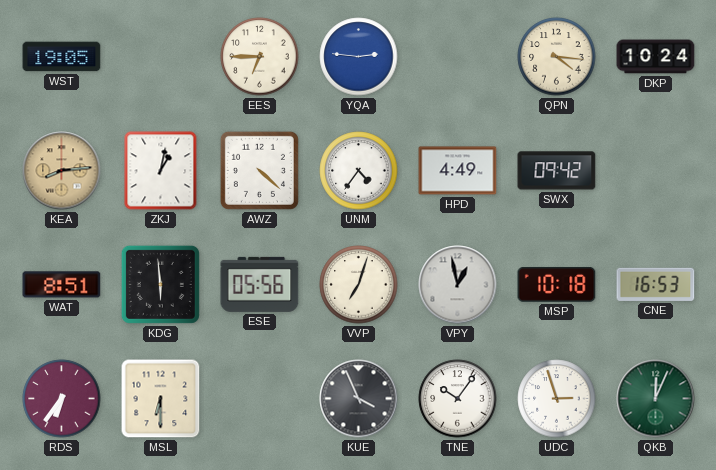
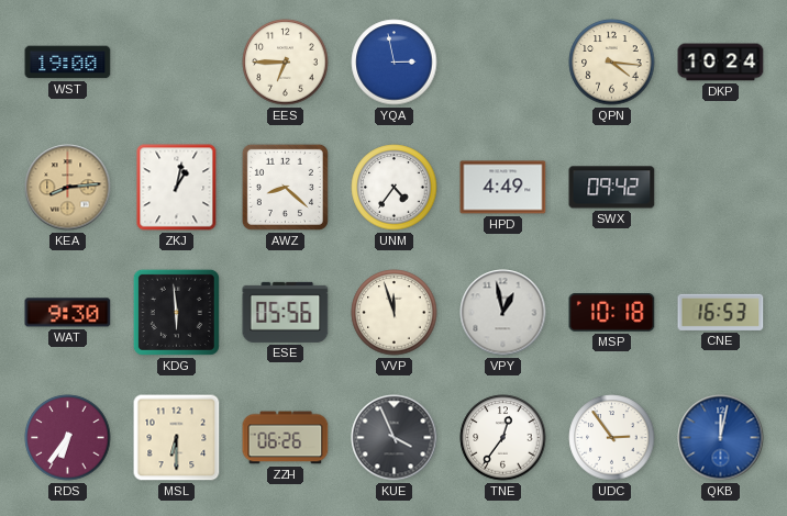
WST: 19:05 -> 19:00 (68, 63)
YQA: 2:46 -> 2:58 (395, 63)
AWZ: 4:22 -> 8:22 (285, 187)
WAT: 8:51 -> 9:30 (68, 313)
VVP: 7:03 -> 11:57 (395, 313)
ZZH: none -> 06:26 (286, 438)
TNE: 10:06 -> 12:36 (503, 438)
UDC: 2:57 -> 2:54 (612, 438)
QKB: 12:04 -> 12:02 (721, 438)
QKB dial: green -> blue (721, 438)
